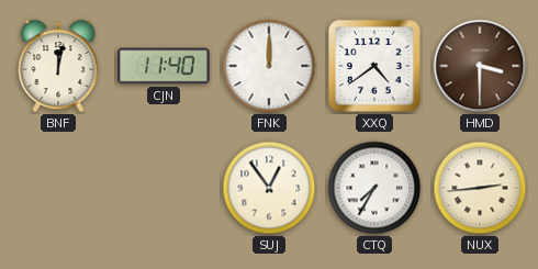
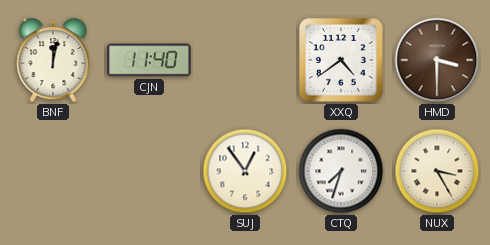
FNK: 12:00 -> none (269, 66)
CTQ: 7:35 -> 7:33 (341, 171)
NUX: 2:44 -> 3:25 (437, 171)
